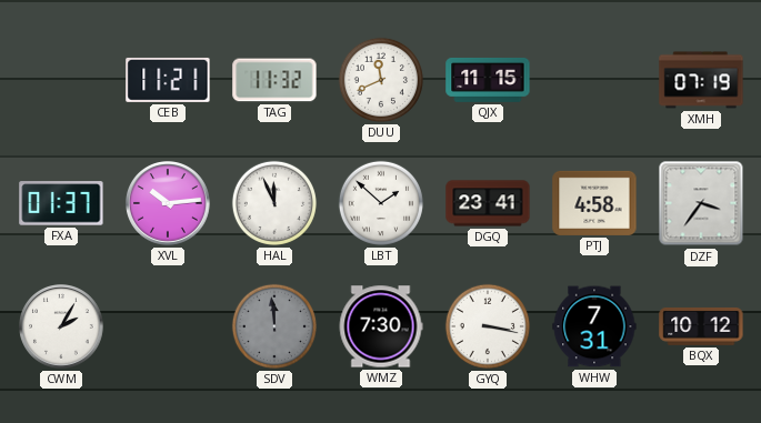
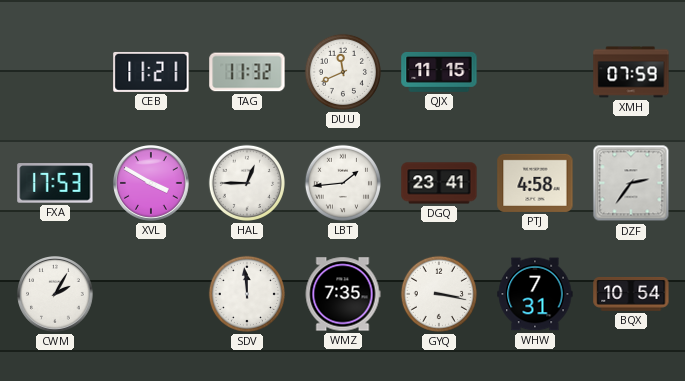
XMH: 07:19 -> 07:59 (631, 72)
FXA: 01:37 -> 17:53 (55, 183)
XVL: 10:14 -> 3:50 (152, 184)
HAL: 11:56 -> 12:45 (247, 183)
LBT: 1:52 -> 1:44 (343, 183)
DZF: 3:36 -> 2:36 (631, 183)
SDV dial: grey -> white (247, 294)
WMZ: 7:30 -> 7:35 (343, 294)
BQX: 10:12 -> 10:54 (631, 294)
